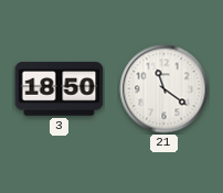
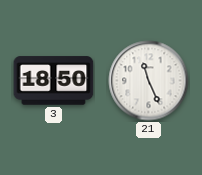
21: 11:21 -> 11:26 (149, 81)
